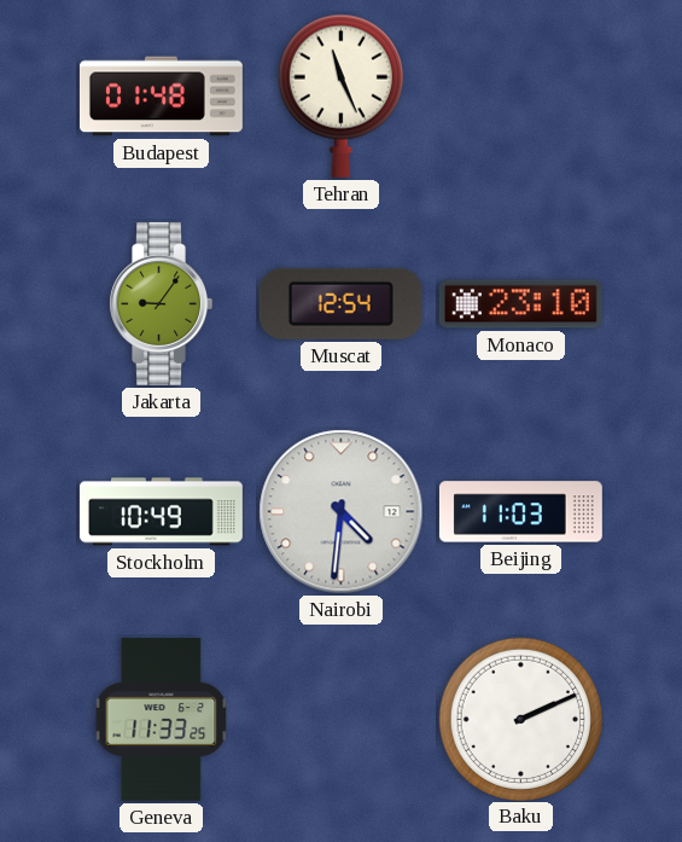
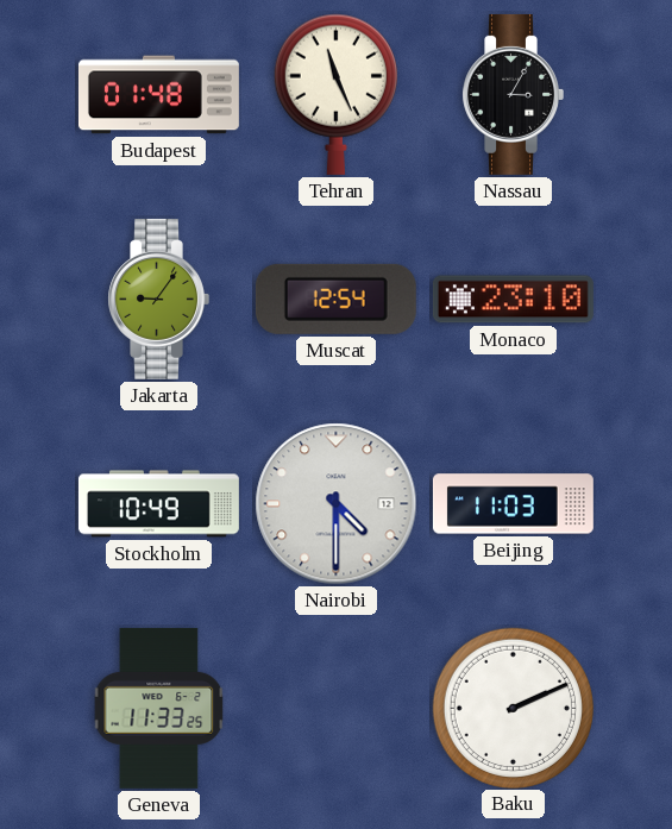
Nassau: none -> 3:05 (513, 94)
Nairobi: 4:31 -> 4:30 (337, 504)
